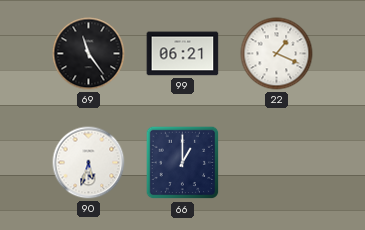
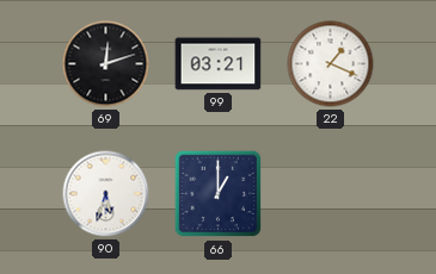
69: 11:24 -> 12:12 (106, 64)
99: 06:21 -> 03:21 (219, 64)
